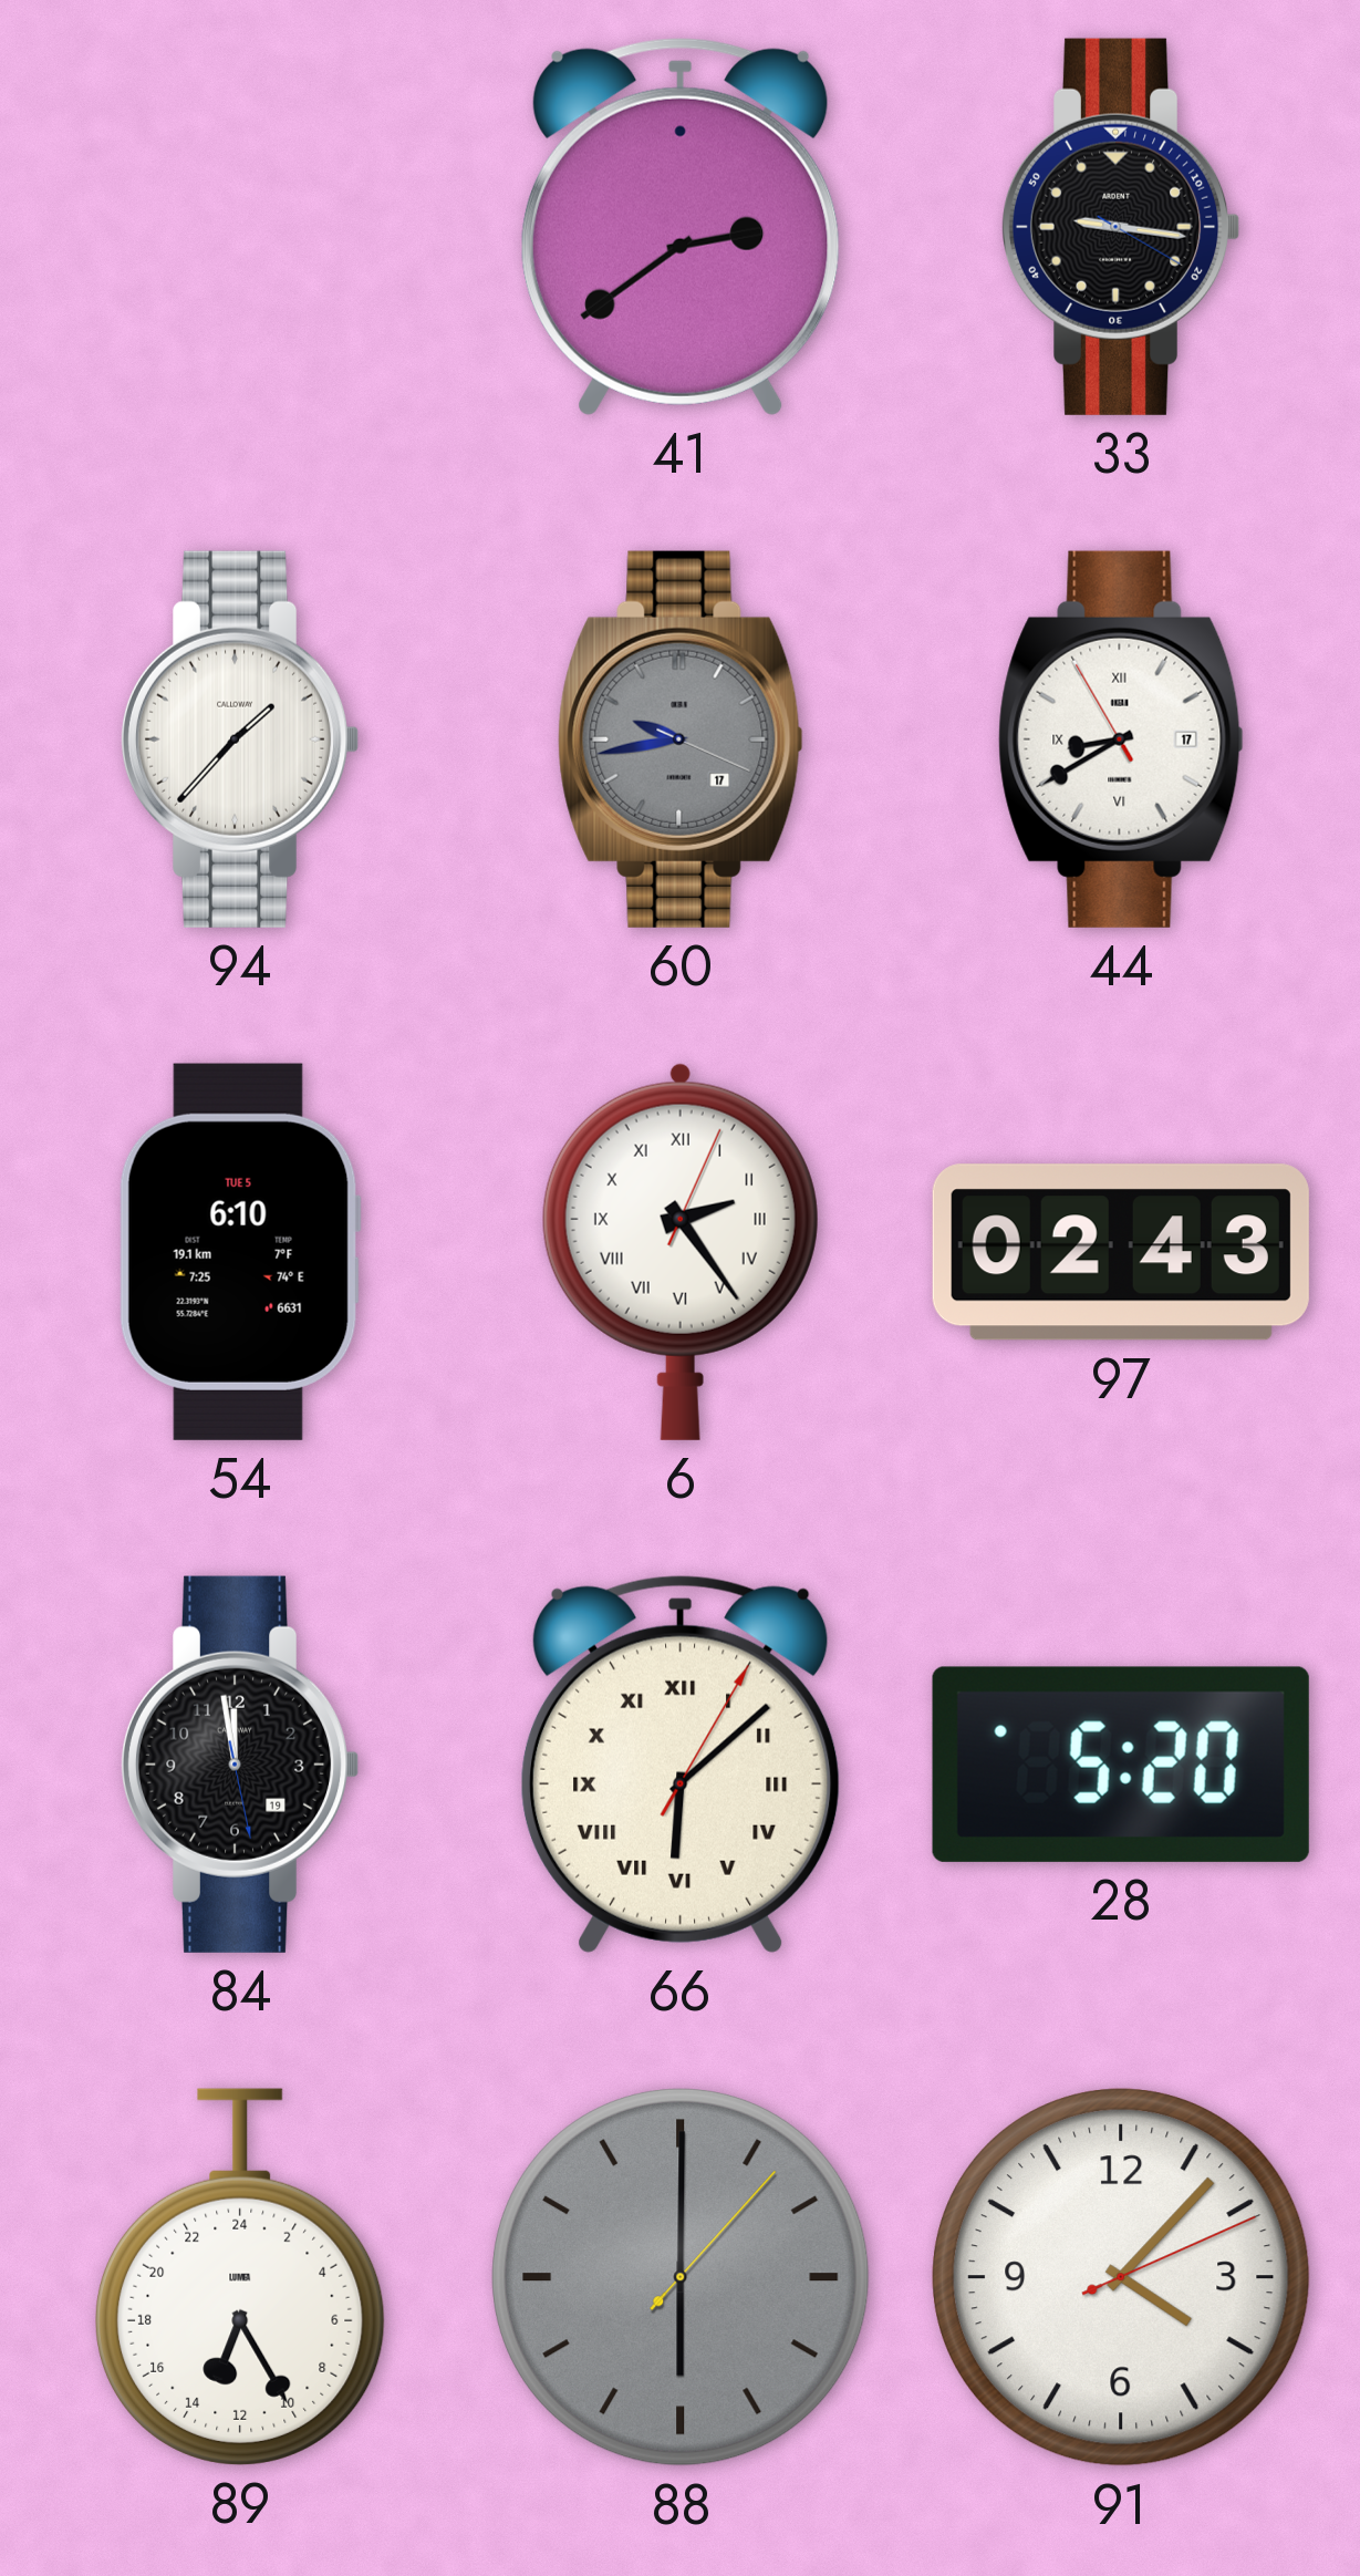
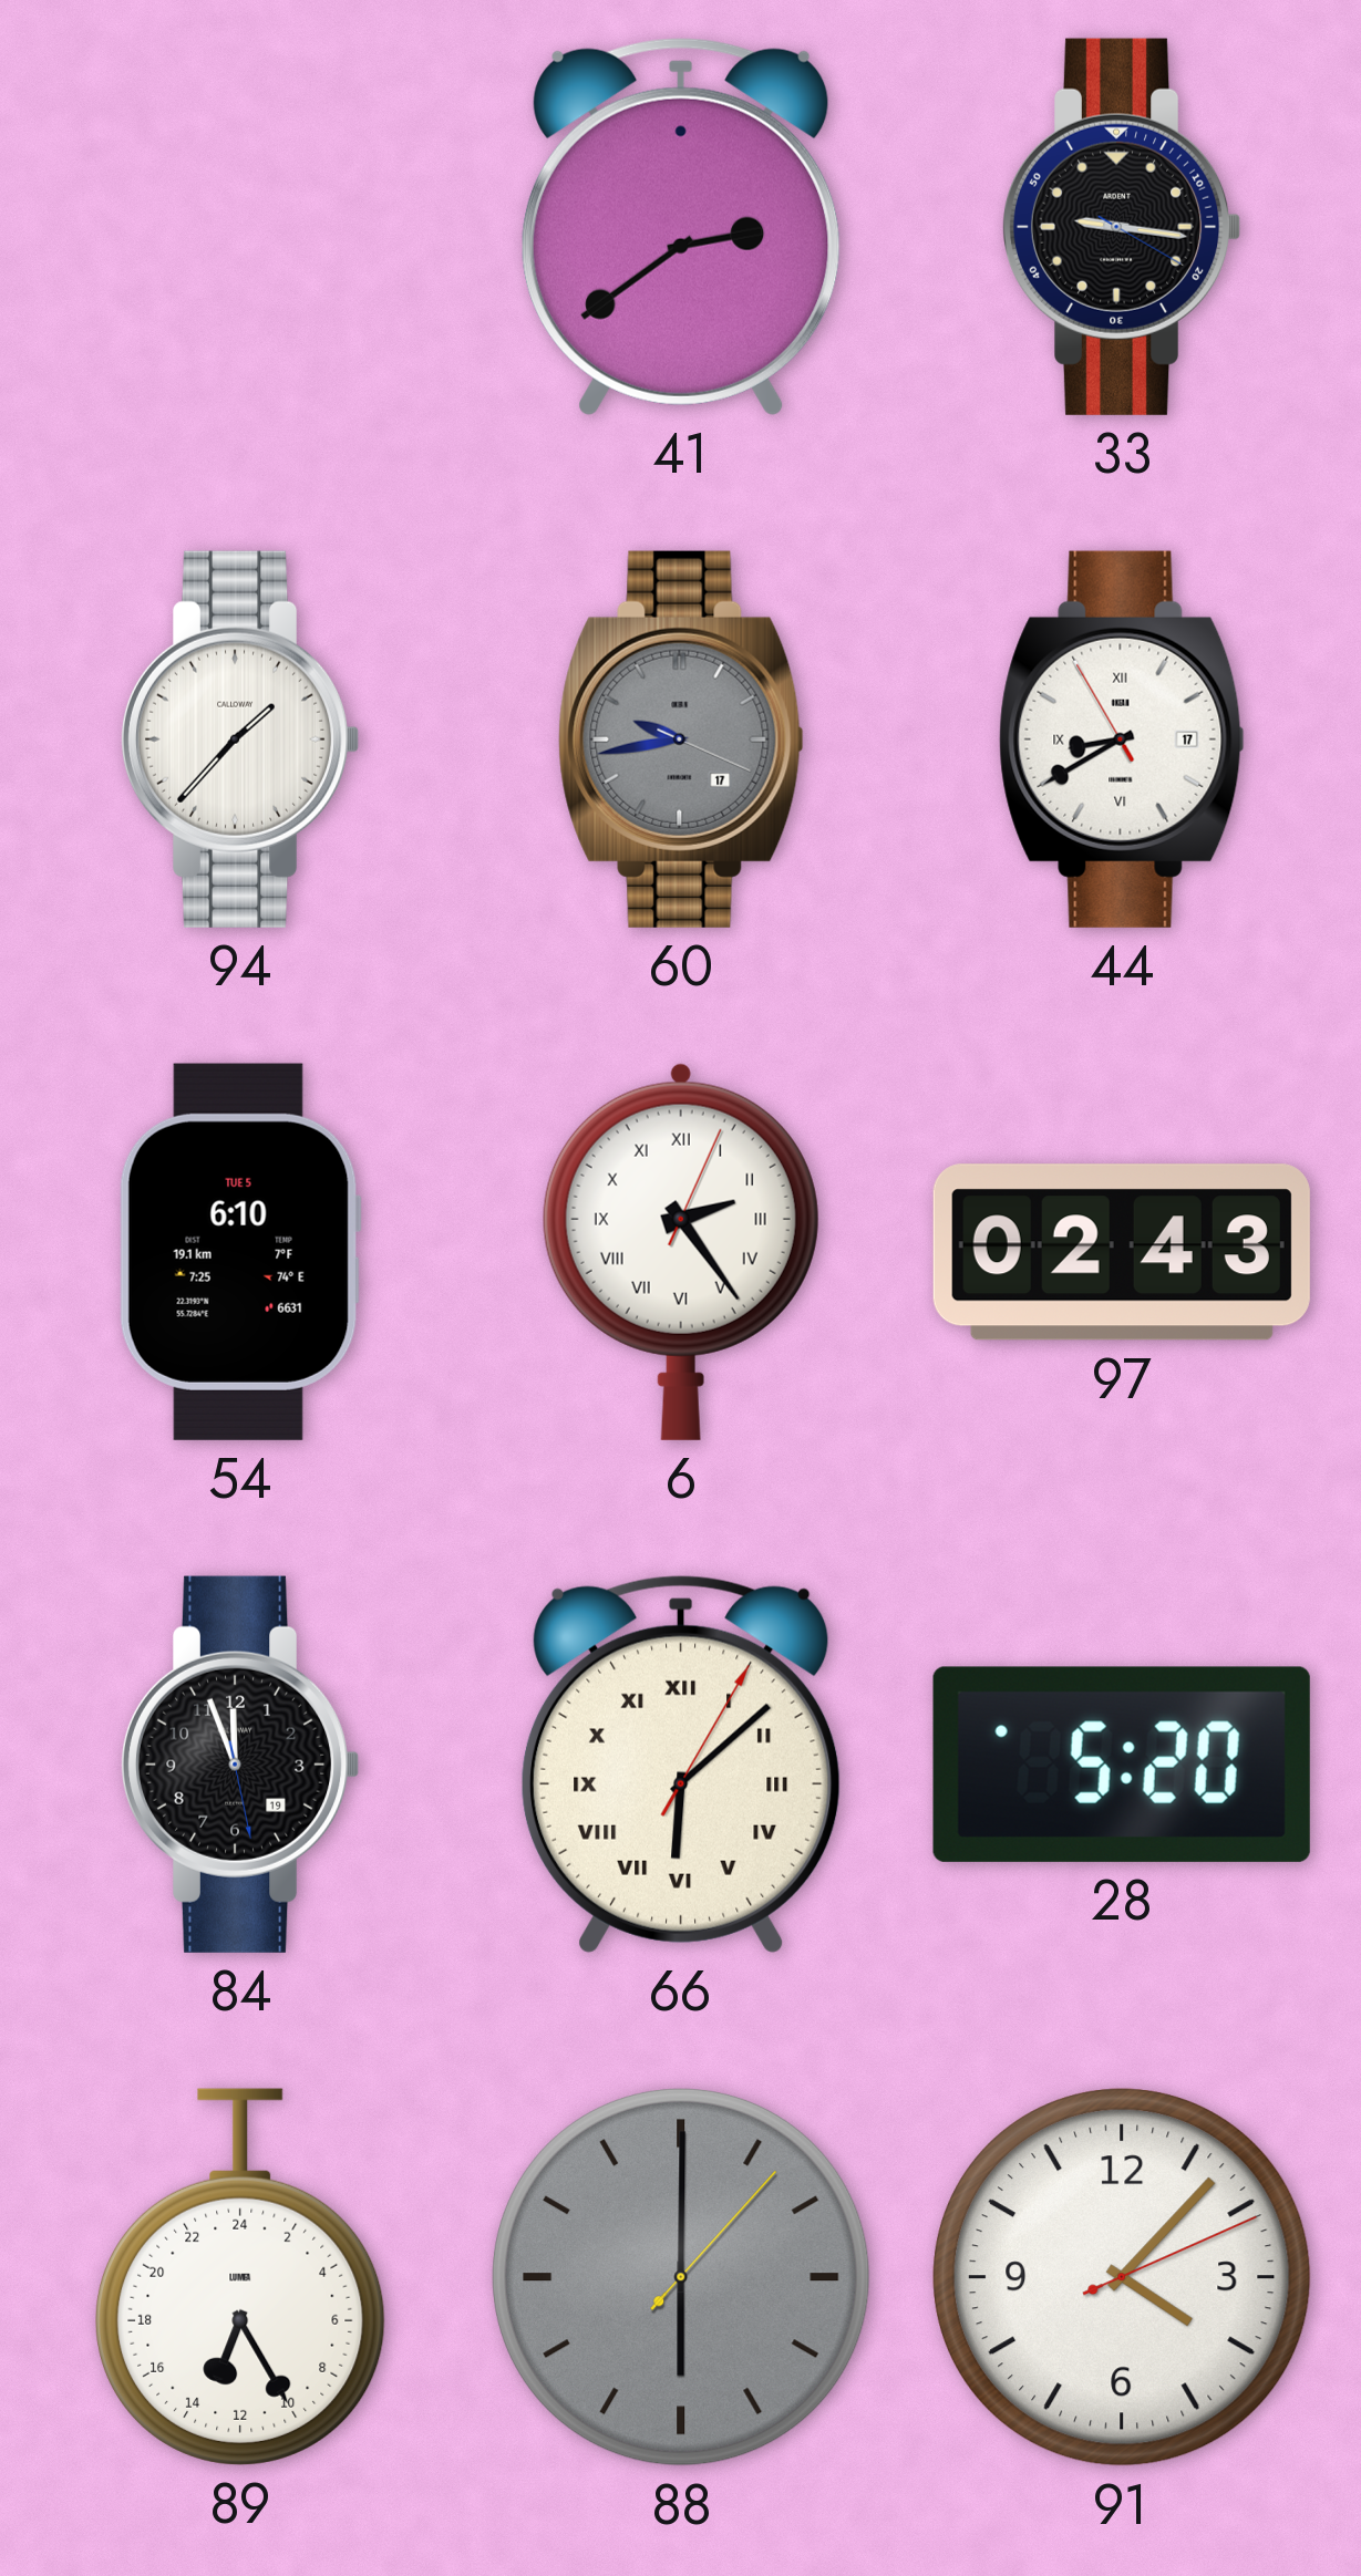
84: 11:58 -> 11:56 (240, 1765)
